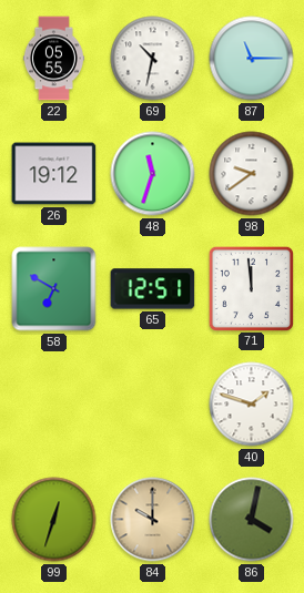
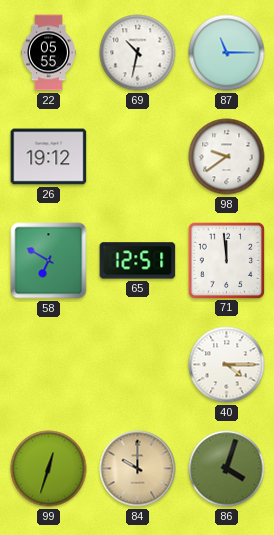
48: 11:33 -> none (153, 174)
40: 1:48 -> 4:15 (227, 365)
86: 4:02 -> 4:03 (227, 469)
